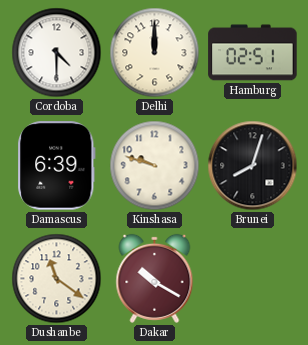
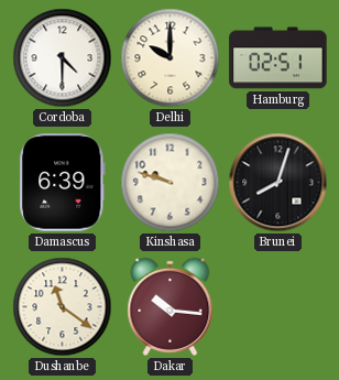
Delhi: 12:00 -> 10:00 (171, 58)
Dakar: 10:20 -> 10:16 (171, 306)
